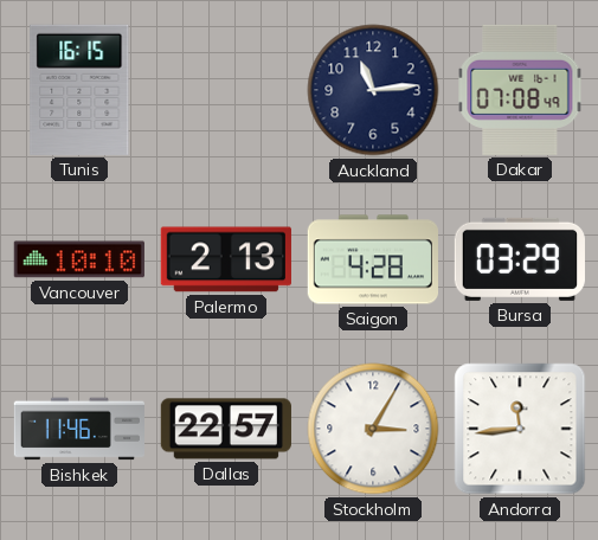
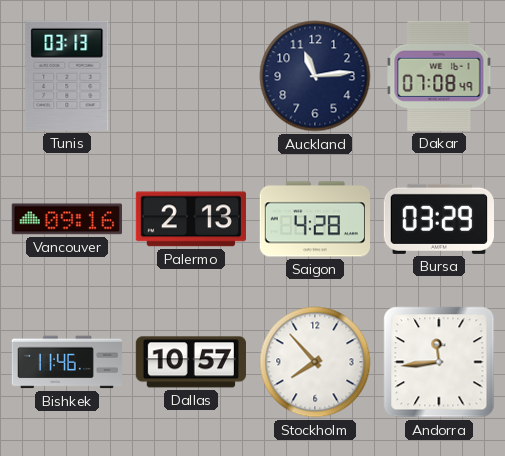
Tunis: 16:15 -> 03:13 (67, 76)
Vancouver: 10:10 -> 09:16 (67, 219)
Dallas: 22:57 -> 10:57 (191, 362)
Stockholm: 3:05 -> 7:53 (315, 362)
